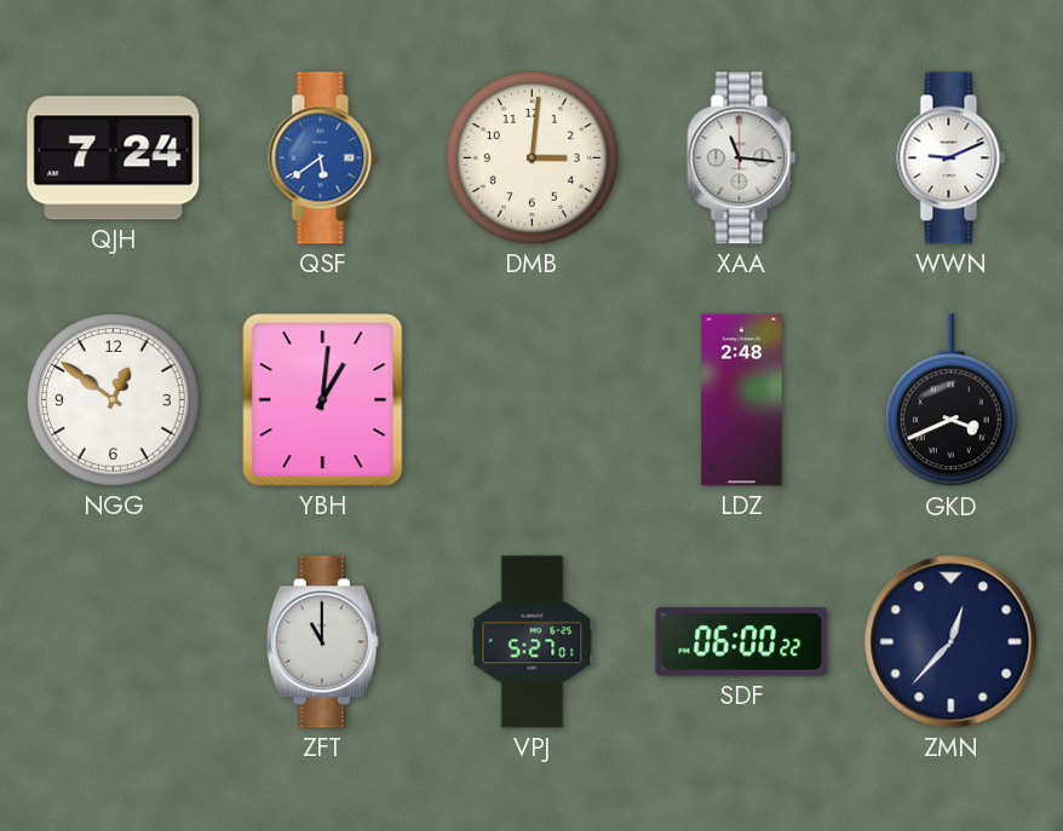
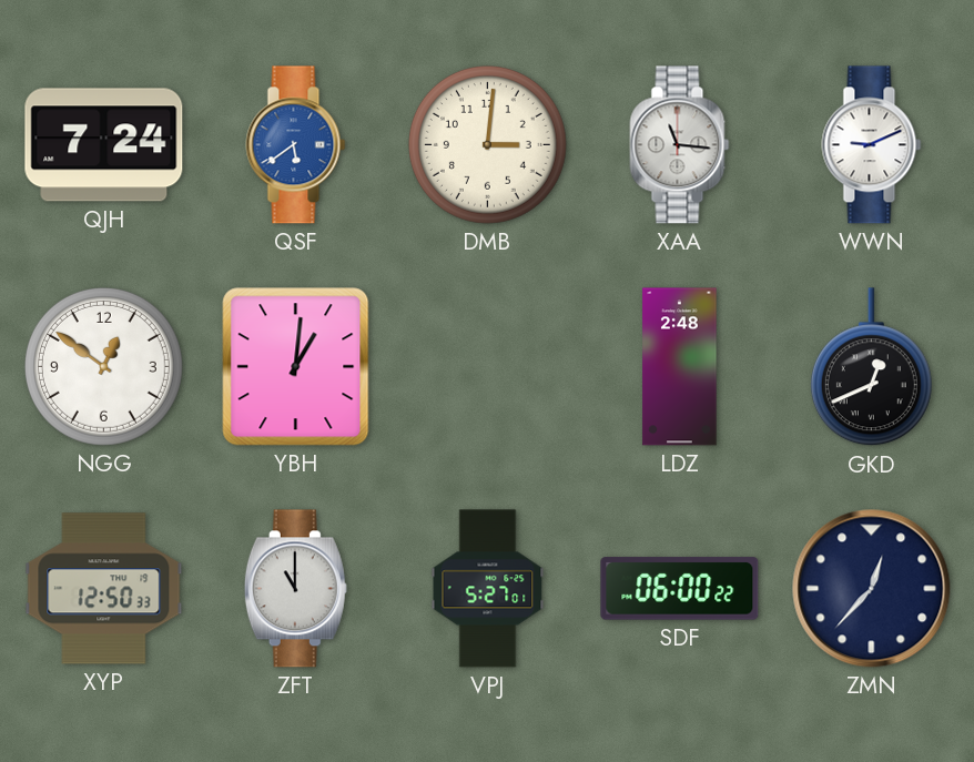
GKD: 3:41 -> 12:41 (871, 367)
XYP: none -> 12:50 (104, 589)
